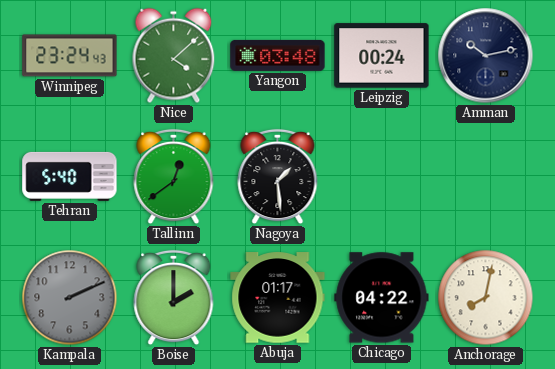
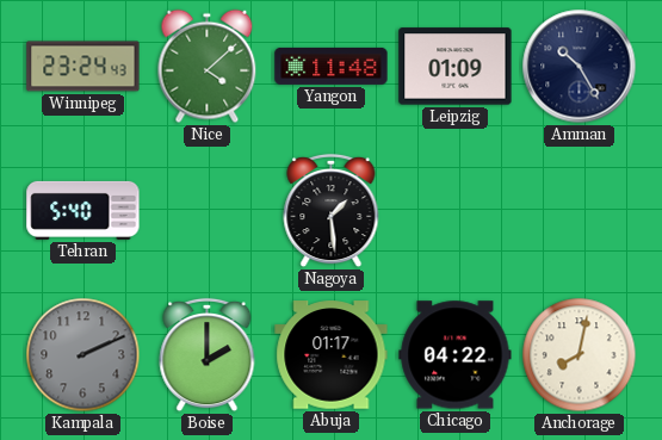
Yangon: 03:48 -> 11:48 (332, 66)
Leipzig: 00:24 -> 01:09 (456, 67)
Amman: 10:13 -> 10:25 (580, 67)
Tallinn: 12:39 -> none (174, 177)
